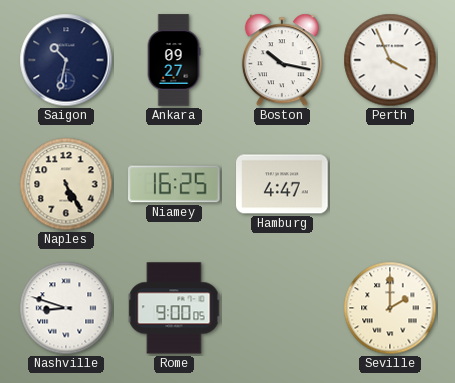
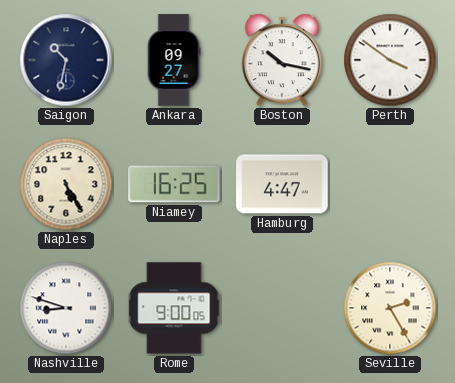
Perth: 3:56 -> 3:51 (390, 60)
Seville: 2:00 -> 2:25 (390, 308)
